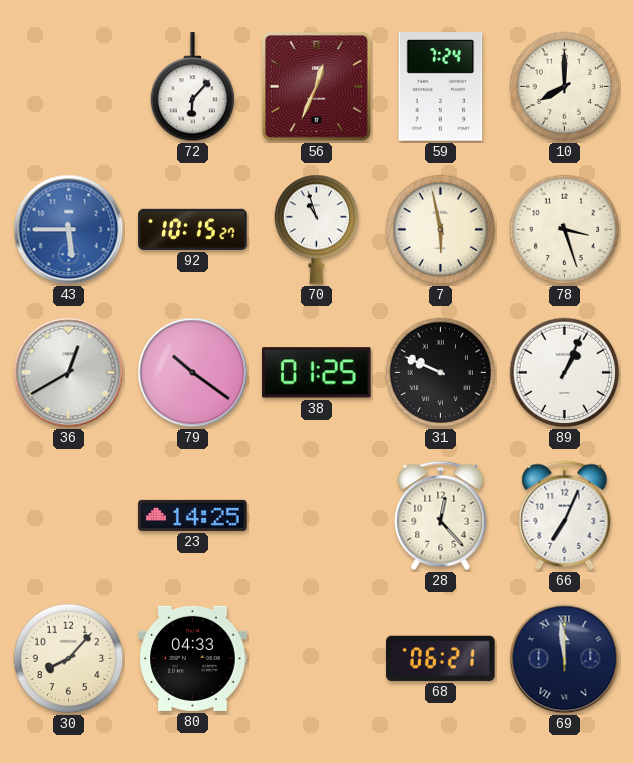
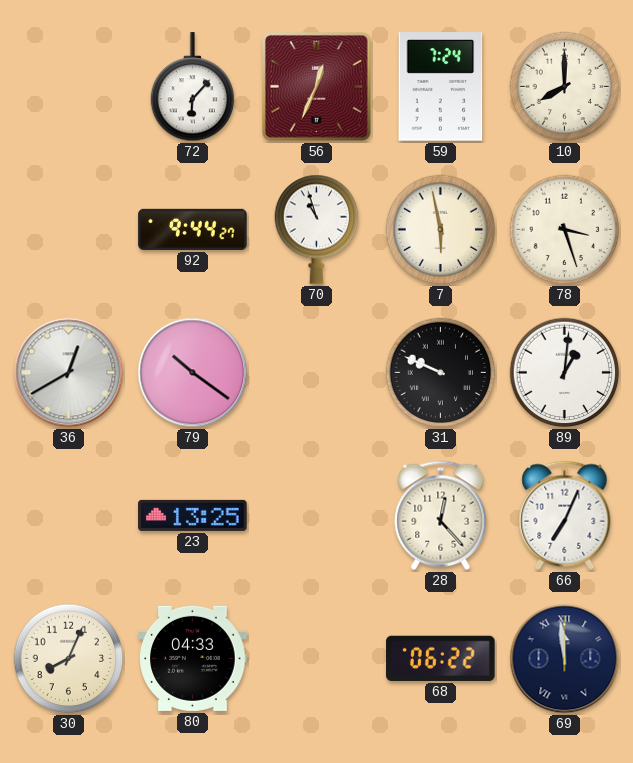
43: 5:45 -> none (69, 230)
92: 10:15 -> 9:44 (193, 229)
38: 01:25 -> none (317, 373)
89: 1:04 -> 1:01 (565, 373)
23: 14:25 -> 13:25 (193, 515)
30: 8:07 -> 8:04 (69, 659)
68: 06:21 -> 06:22 (441, 658)
